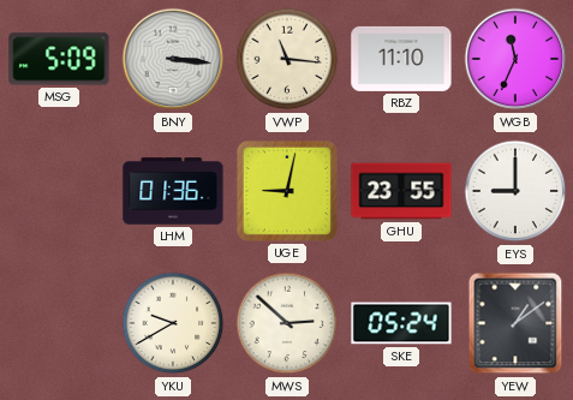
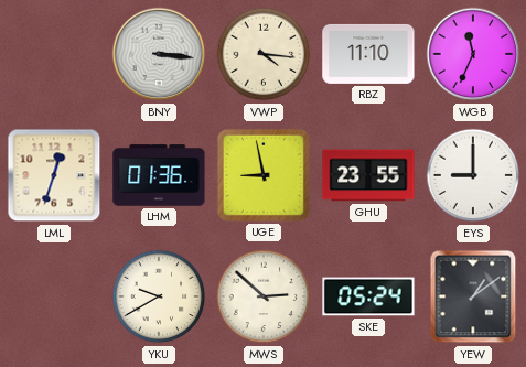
MSG: 5:09 -> none (59, 59)
VWP: 11:16 -> 4:16 (264, 54)
LML: none -> 12:33 (54, 175)
UGE: 9:02 -> 8:58 (264, 175)
